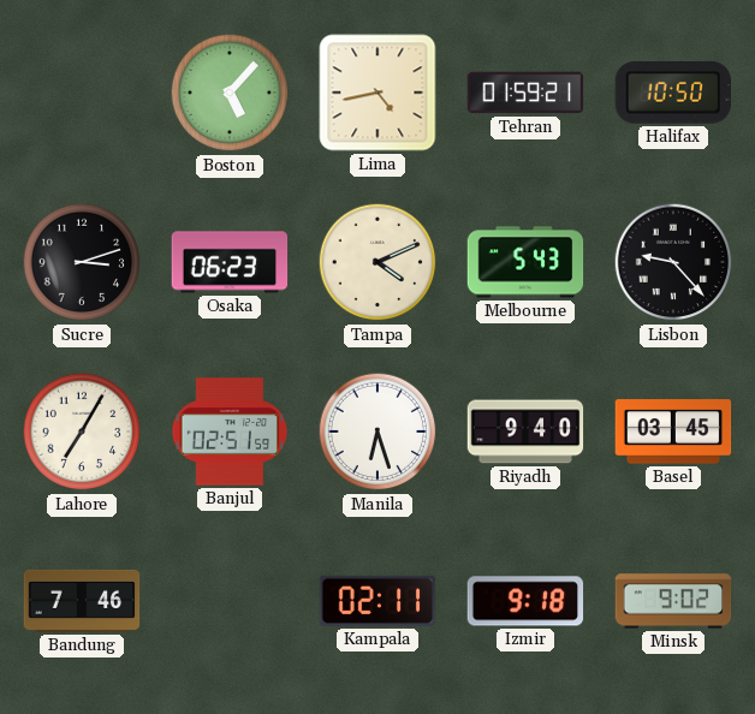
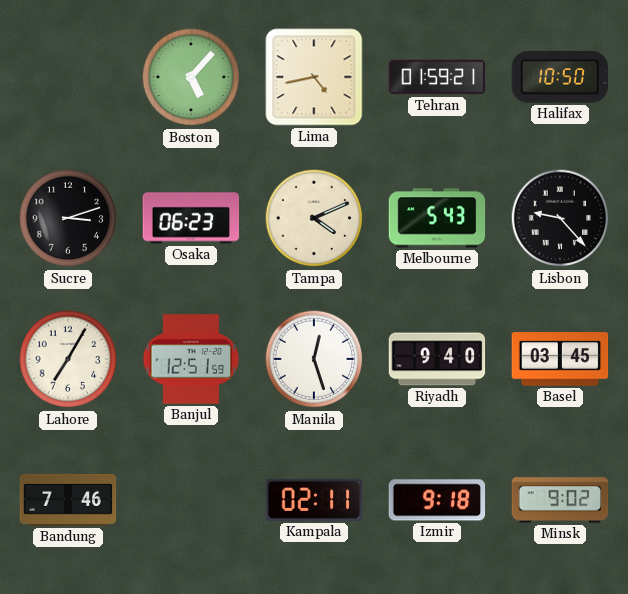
Banjul: 02:51 -> 12:51 (191, 359)
Manila: 6:27 -> 12:27 (314, 359)
